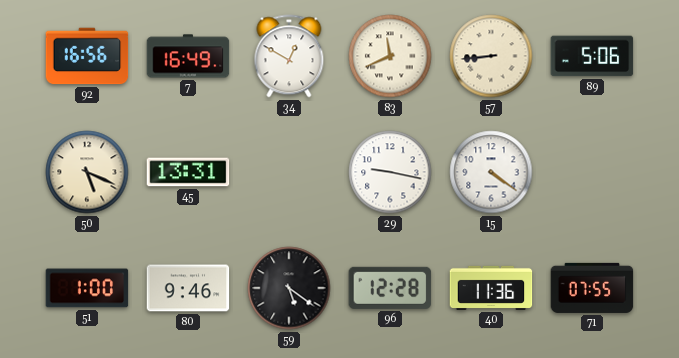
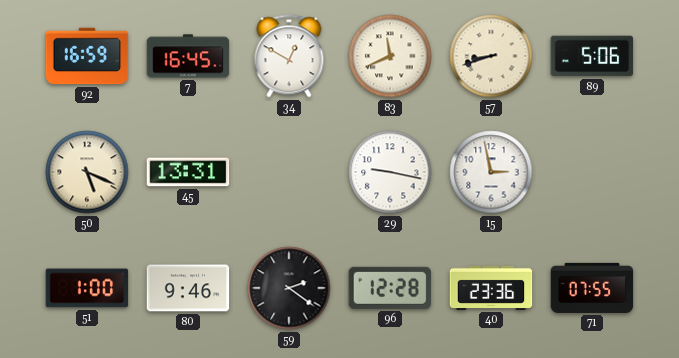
92: 16:56 -> 16:59 (87, 56)
7: 16:49 -> 16:45 (188, 56)
57: 8:44 -> 8:42 (491, 56)
15: 4:21 -> 2:58 (491, 172)
59: 5:21 -> 2:21 (289, 288)
40: 11:36 -> 23:36 (491, 288)
